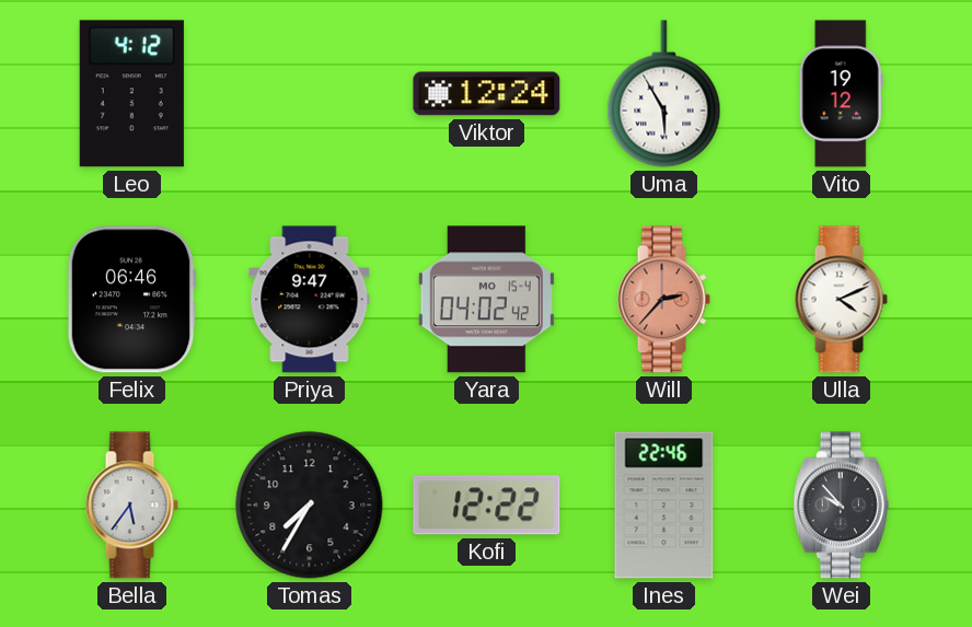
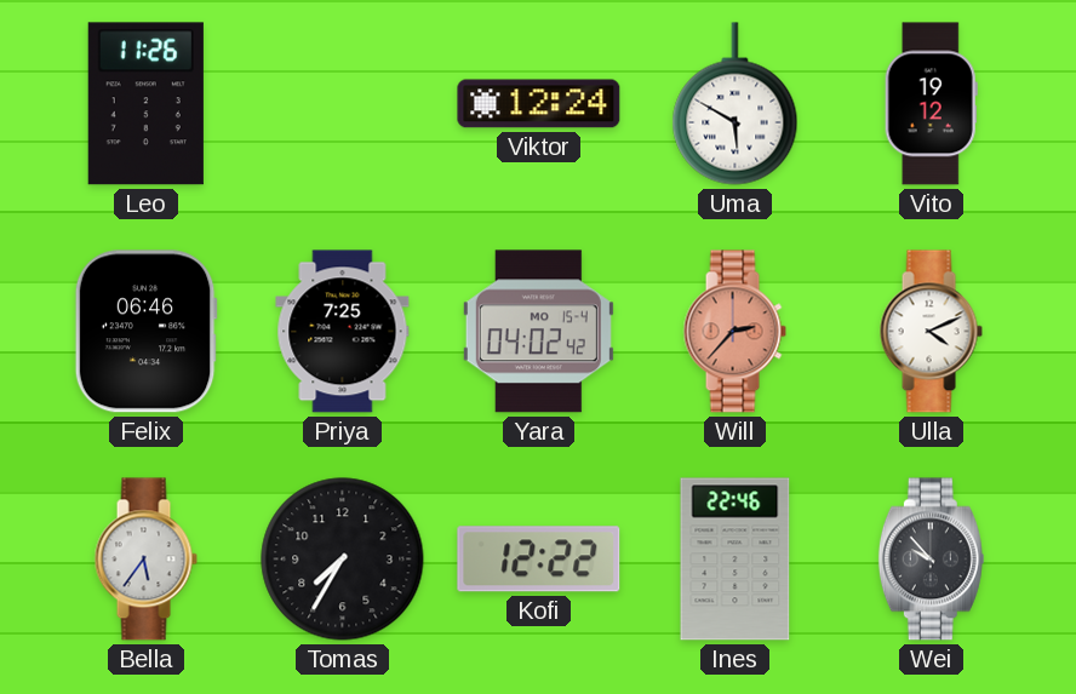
Leo: 4:12 -> 11:26 (145, 104)
Uma: 5:55 -> 5:50 (736, 104)
Priya: 9:47 -> 7:25 (343, 332)
